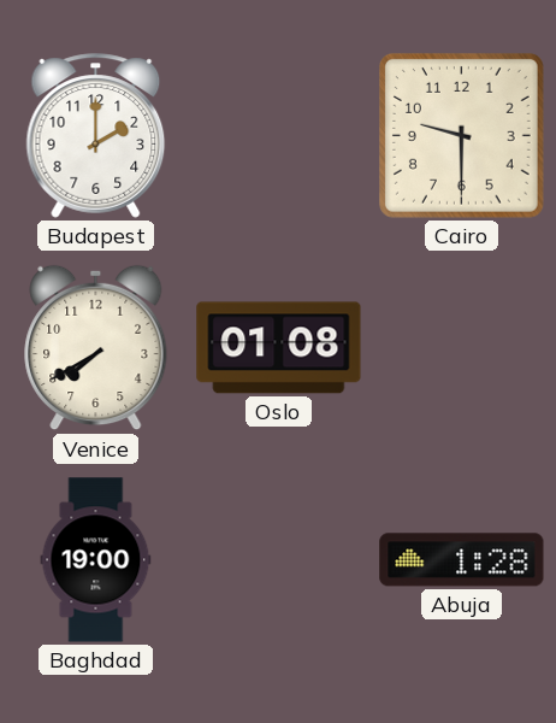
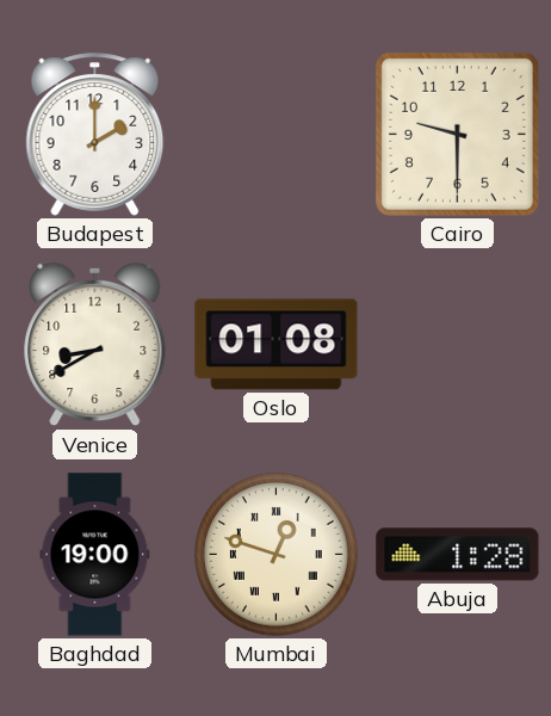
Venice: 7:40 -> 8:40 (95, 345)
Mumbai: none -> 12:48 (277, 555)
